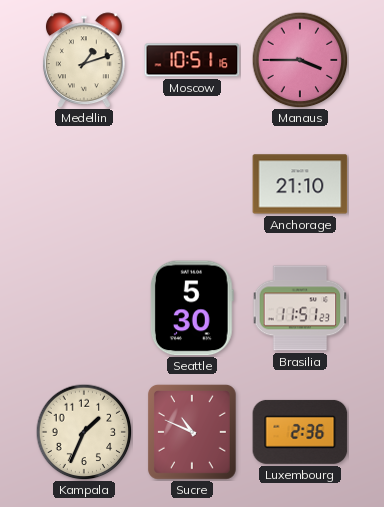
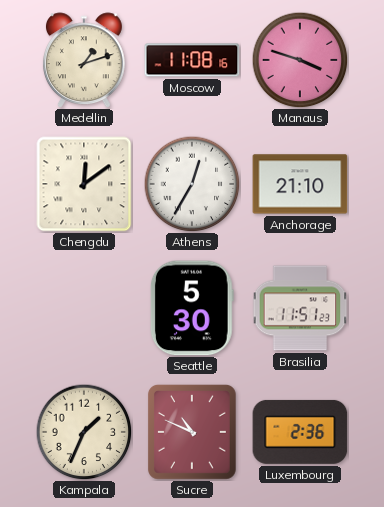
Moscow: 10:51 -> 11:08 (192, 60)
Manaus: 3:45 -> 3:48 (300, 60)
Chengdu: none -> 12:09 (84, 184)
Athens: none -> 12:35 (192, 184)
